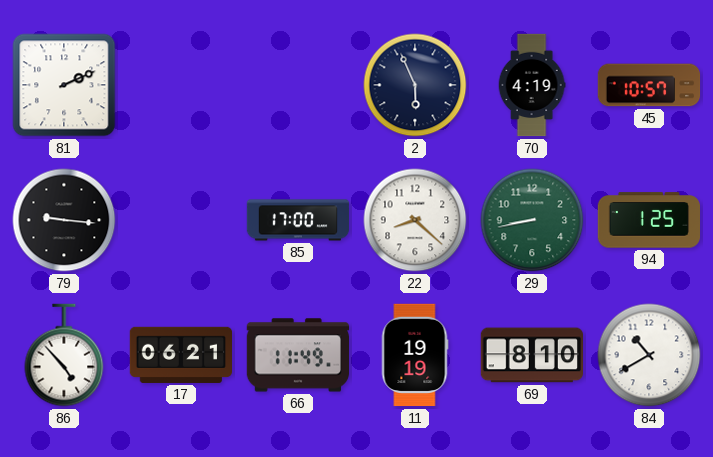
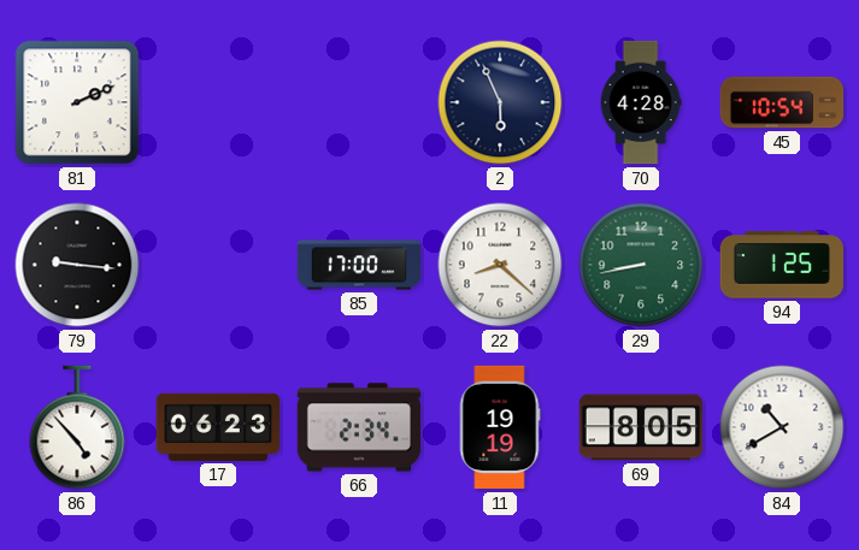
70: 4:19 -> 4:28 (641, 102)
45: 10:57 -> 10:54 (782, 102)
17: 06:21 -> 06:23 (217, 427)
66: 11:49 -> 2:34 (359, 427)
69: 8:10 -> 8:05 (640, 427)
